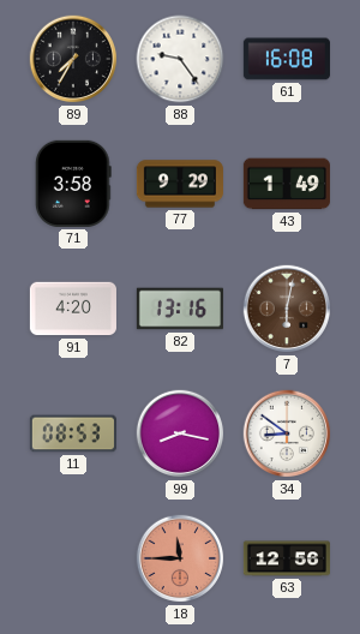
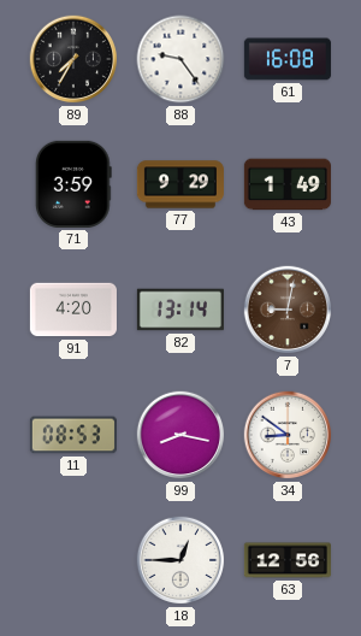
71: 3:58 -> 3:59 (73, 184)
82: 13:16 -> 13:14 (180, 310)
7: 6:02 -> 9:02 (288, 310)
18: 11:45 -> 12:45 (180, 560)
18 dial: salmon -> white (180, 560)
